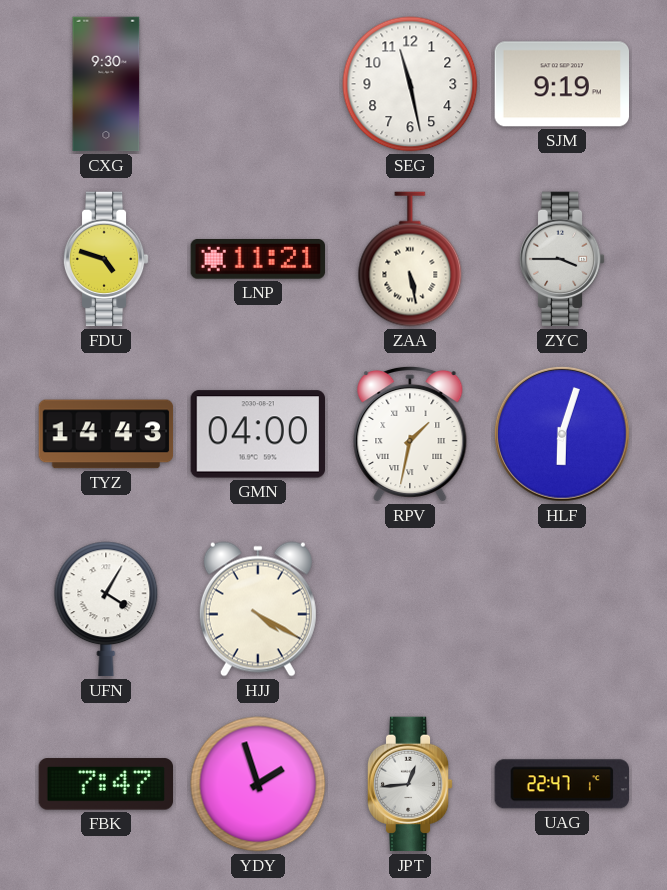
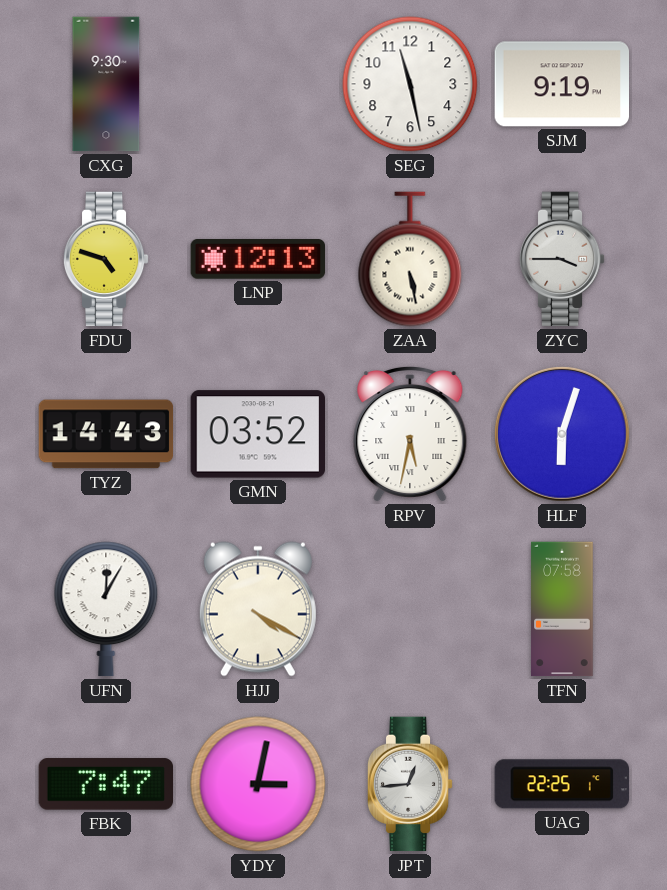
LNP: 11:21 -> 12:13 (258, 260)
GMN: 04:00 -> 03:52 (257, 434)
RPV: 1:32 -> 5:32 (410, 434)
UFN: 4:05 -> 12:05 (106, 609)
TFN: none -> 07:58 (562, 609)
YDY: 1:57 -> 3:02 (258, 784)
UAG: 22:47 -> 22:25 (562, 784)
